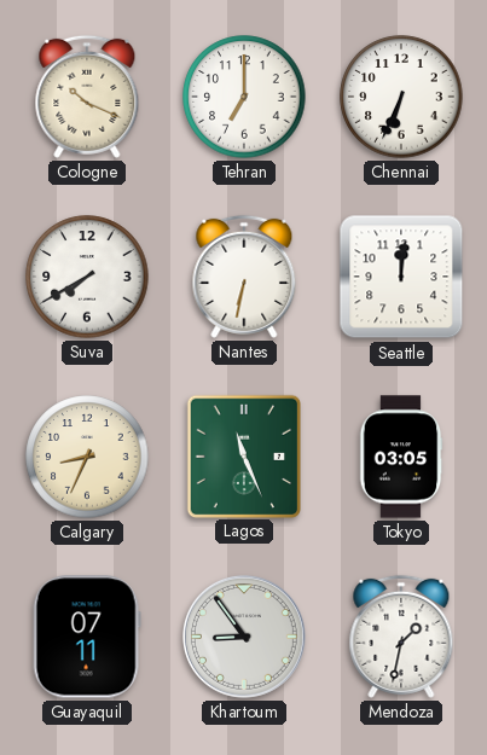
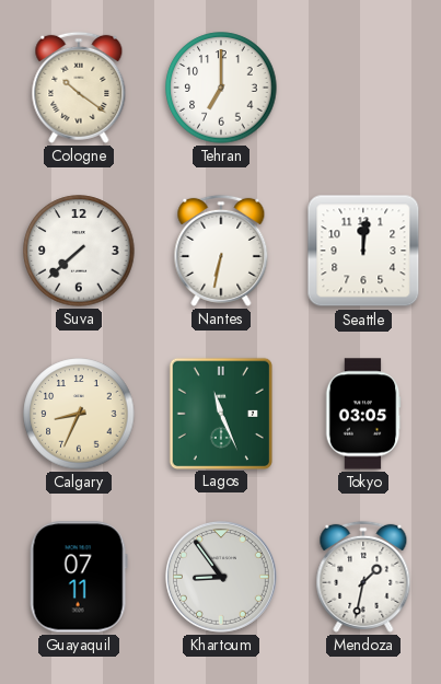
Cologne: 10:19 -> 10:21 (79, 88)
Chennai: 6:34 -> none (401, 97)
Suva: 7:40 -> 7:38 (79, 251)
